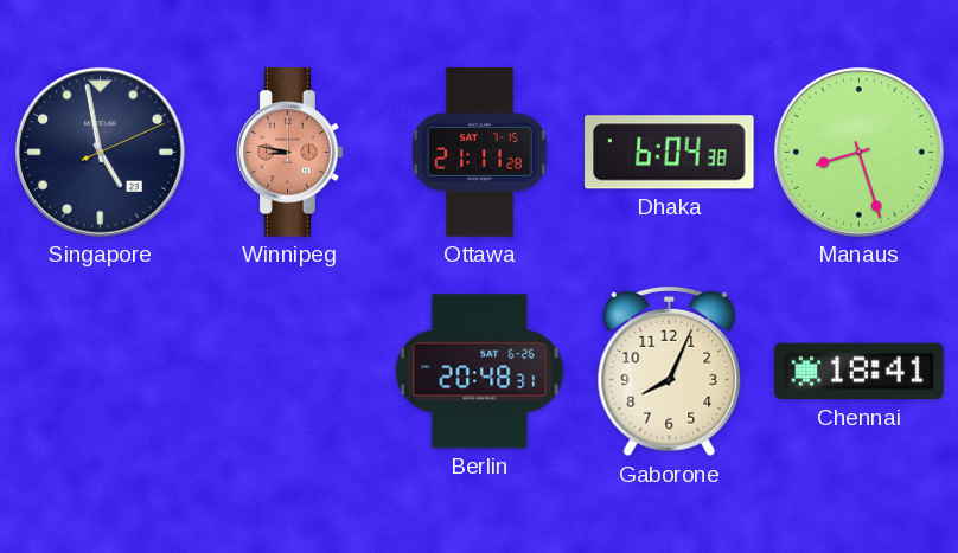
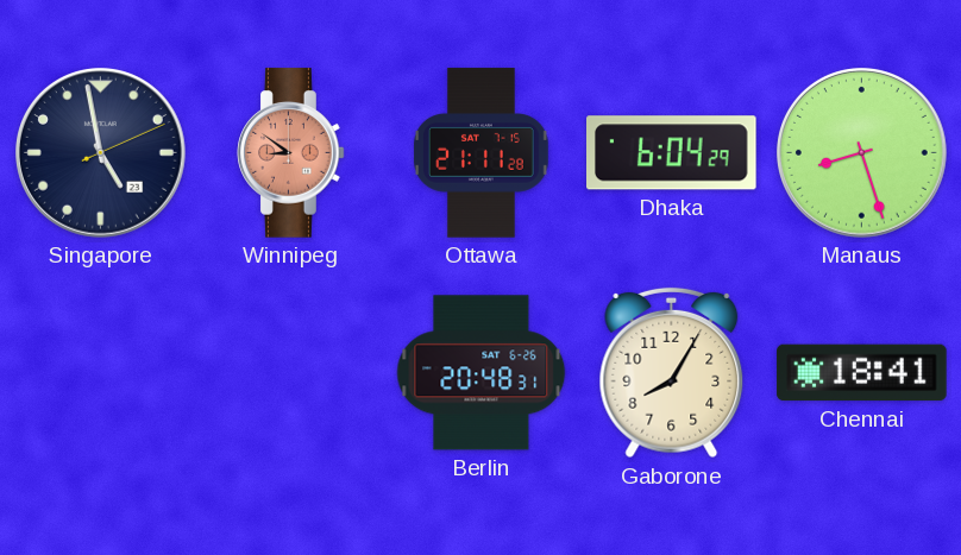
Winnipeg: 8:47 -> 8:51 (291, 153)
Dhaka: 6:04:38 -> 6:04:29 (672, 153)
Gaborone: 8:04 -> 8:05 (672, 373)
